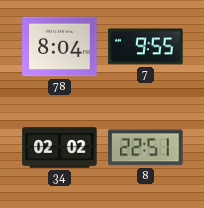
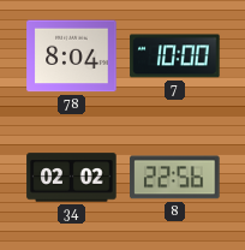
7: 9:55 -> 10:00 (175, 56)
8: 22:51 -> 22:56 (175, 178)
